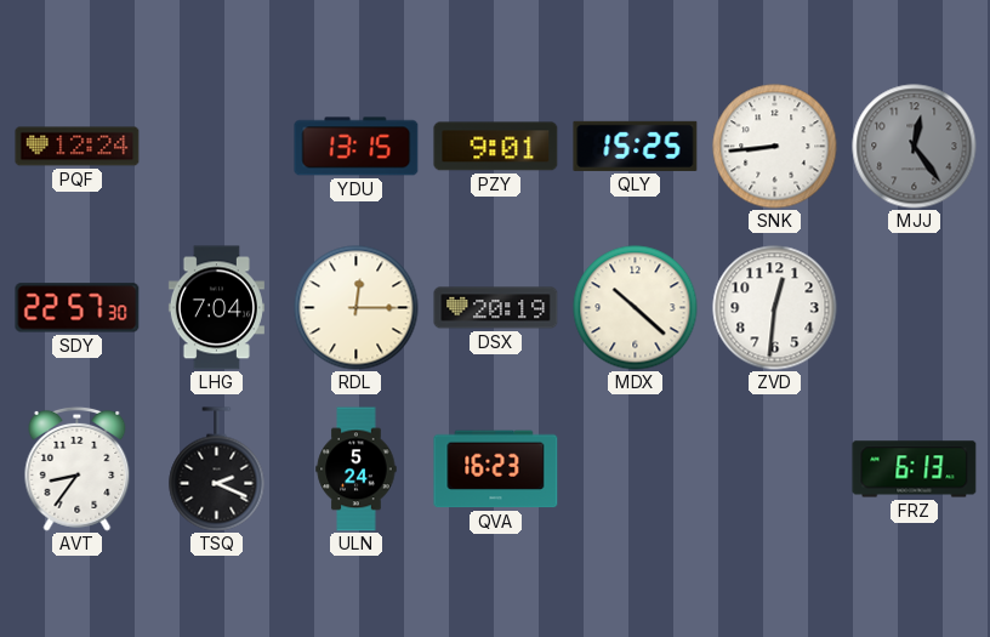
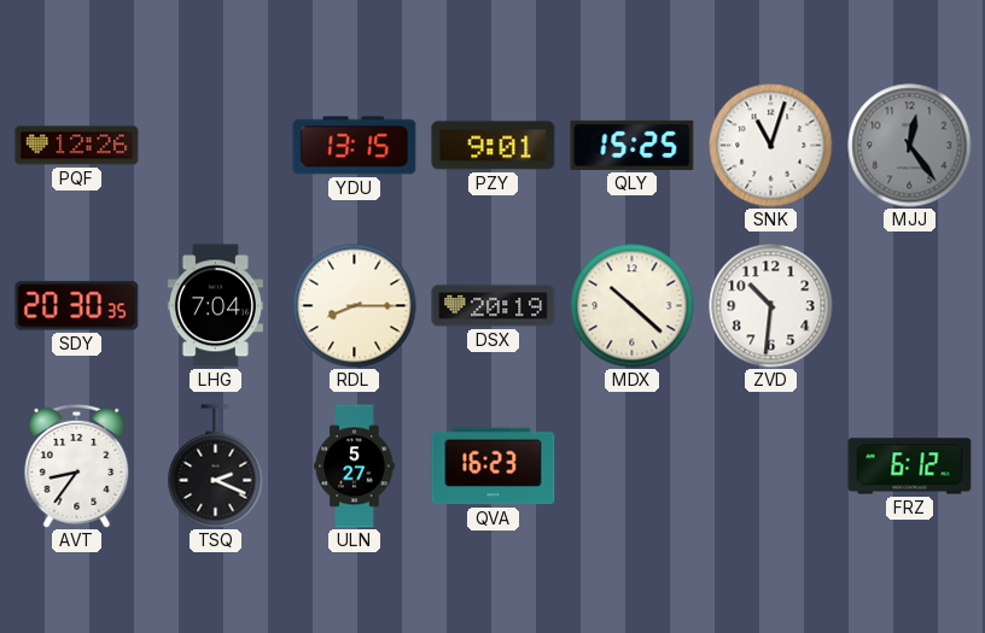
PQF: 12:24 -> 12:26 (77, 146)
SNK: 8:44 -> 11:03 (771, 146)
SDY: 22:57 -> 20:30 (77, 306)
RDL: 12:15 -> 8:15 (355, 306)
ZVD: 12:31 -> 10:31 (771, 306)
ULN: 5:24 -> 5:27 (355, 467)
FRZ: 6:13 -> 6:12 (910, 467)
